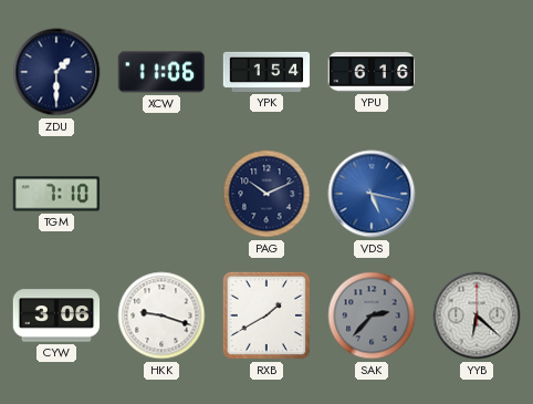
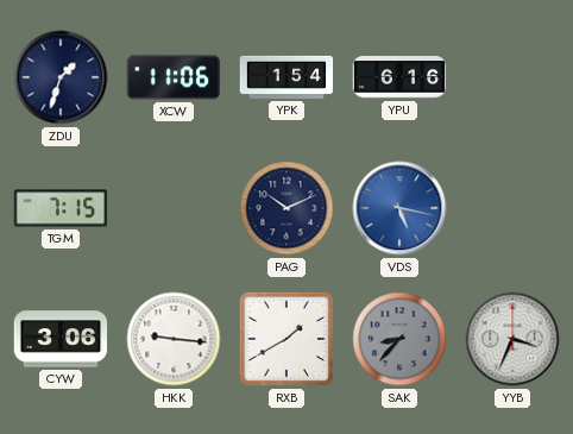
ZDU: 1:30 -> 1:33 (61, 77)
TGM: 7:10 -> 7:15 (61, 208)
HKK: 9:18 -> 9:16 (174, 339)
SAK: 2:37 -> 8:37 (399, 339)
YYB: 6:22 -> 3:34 (512, 339)
